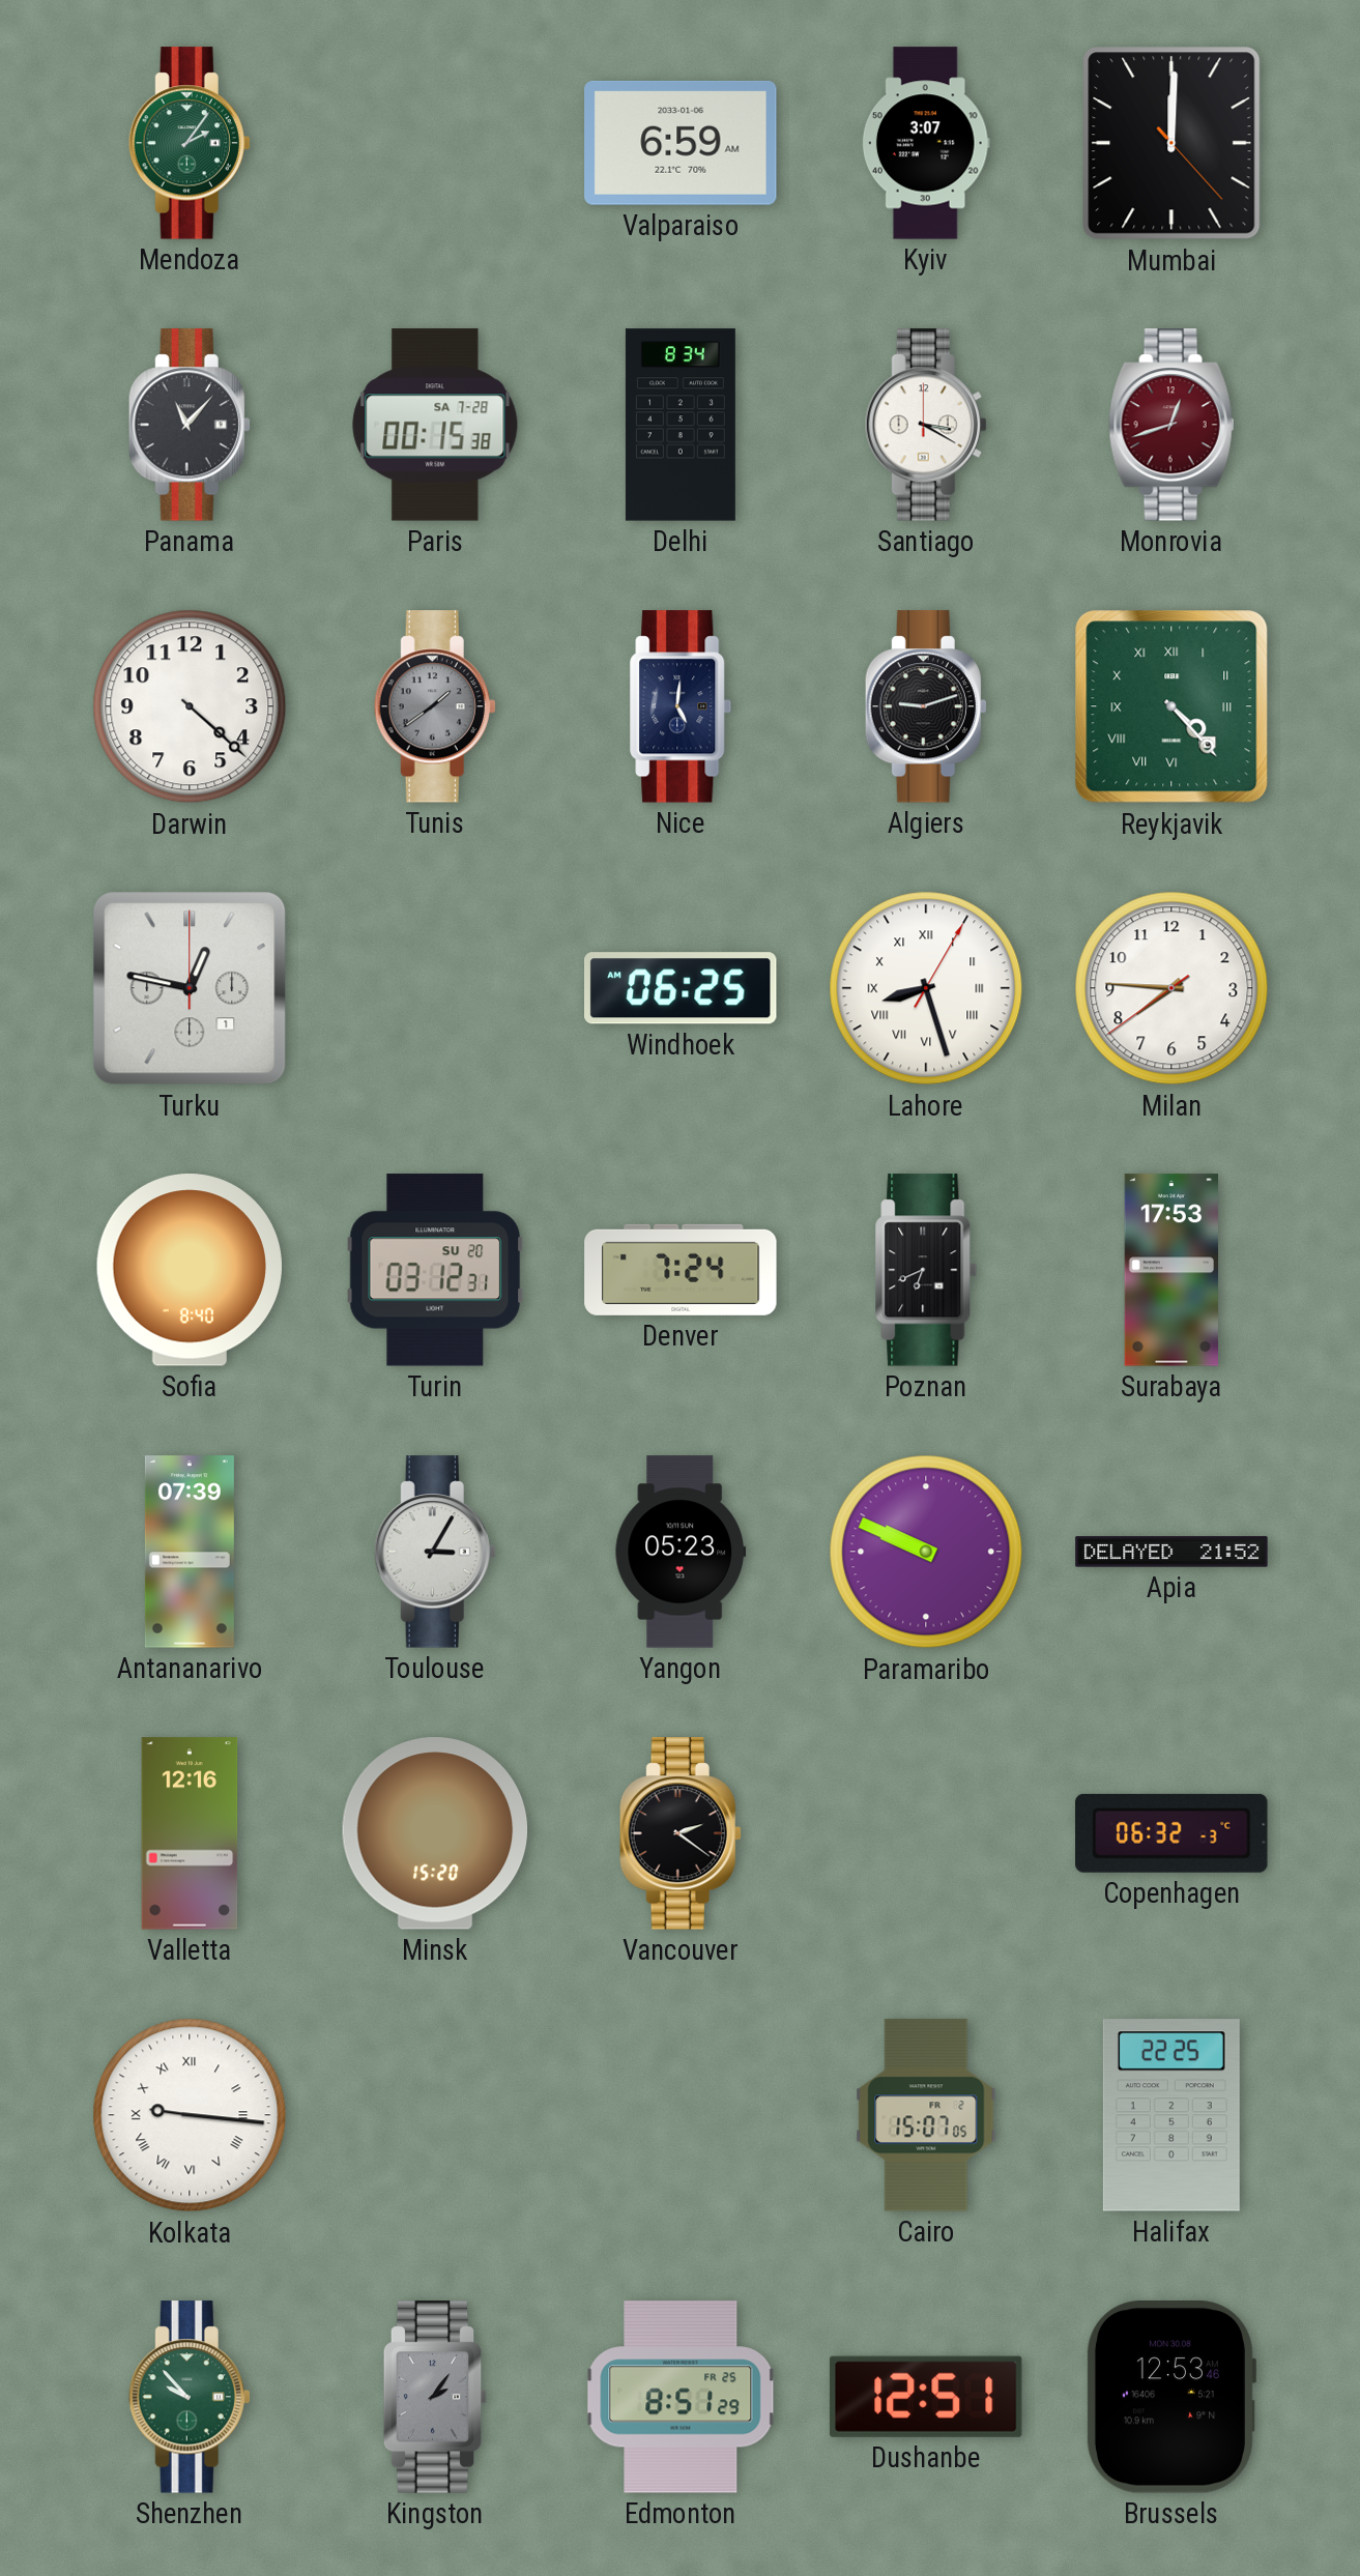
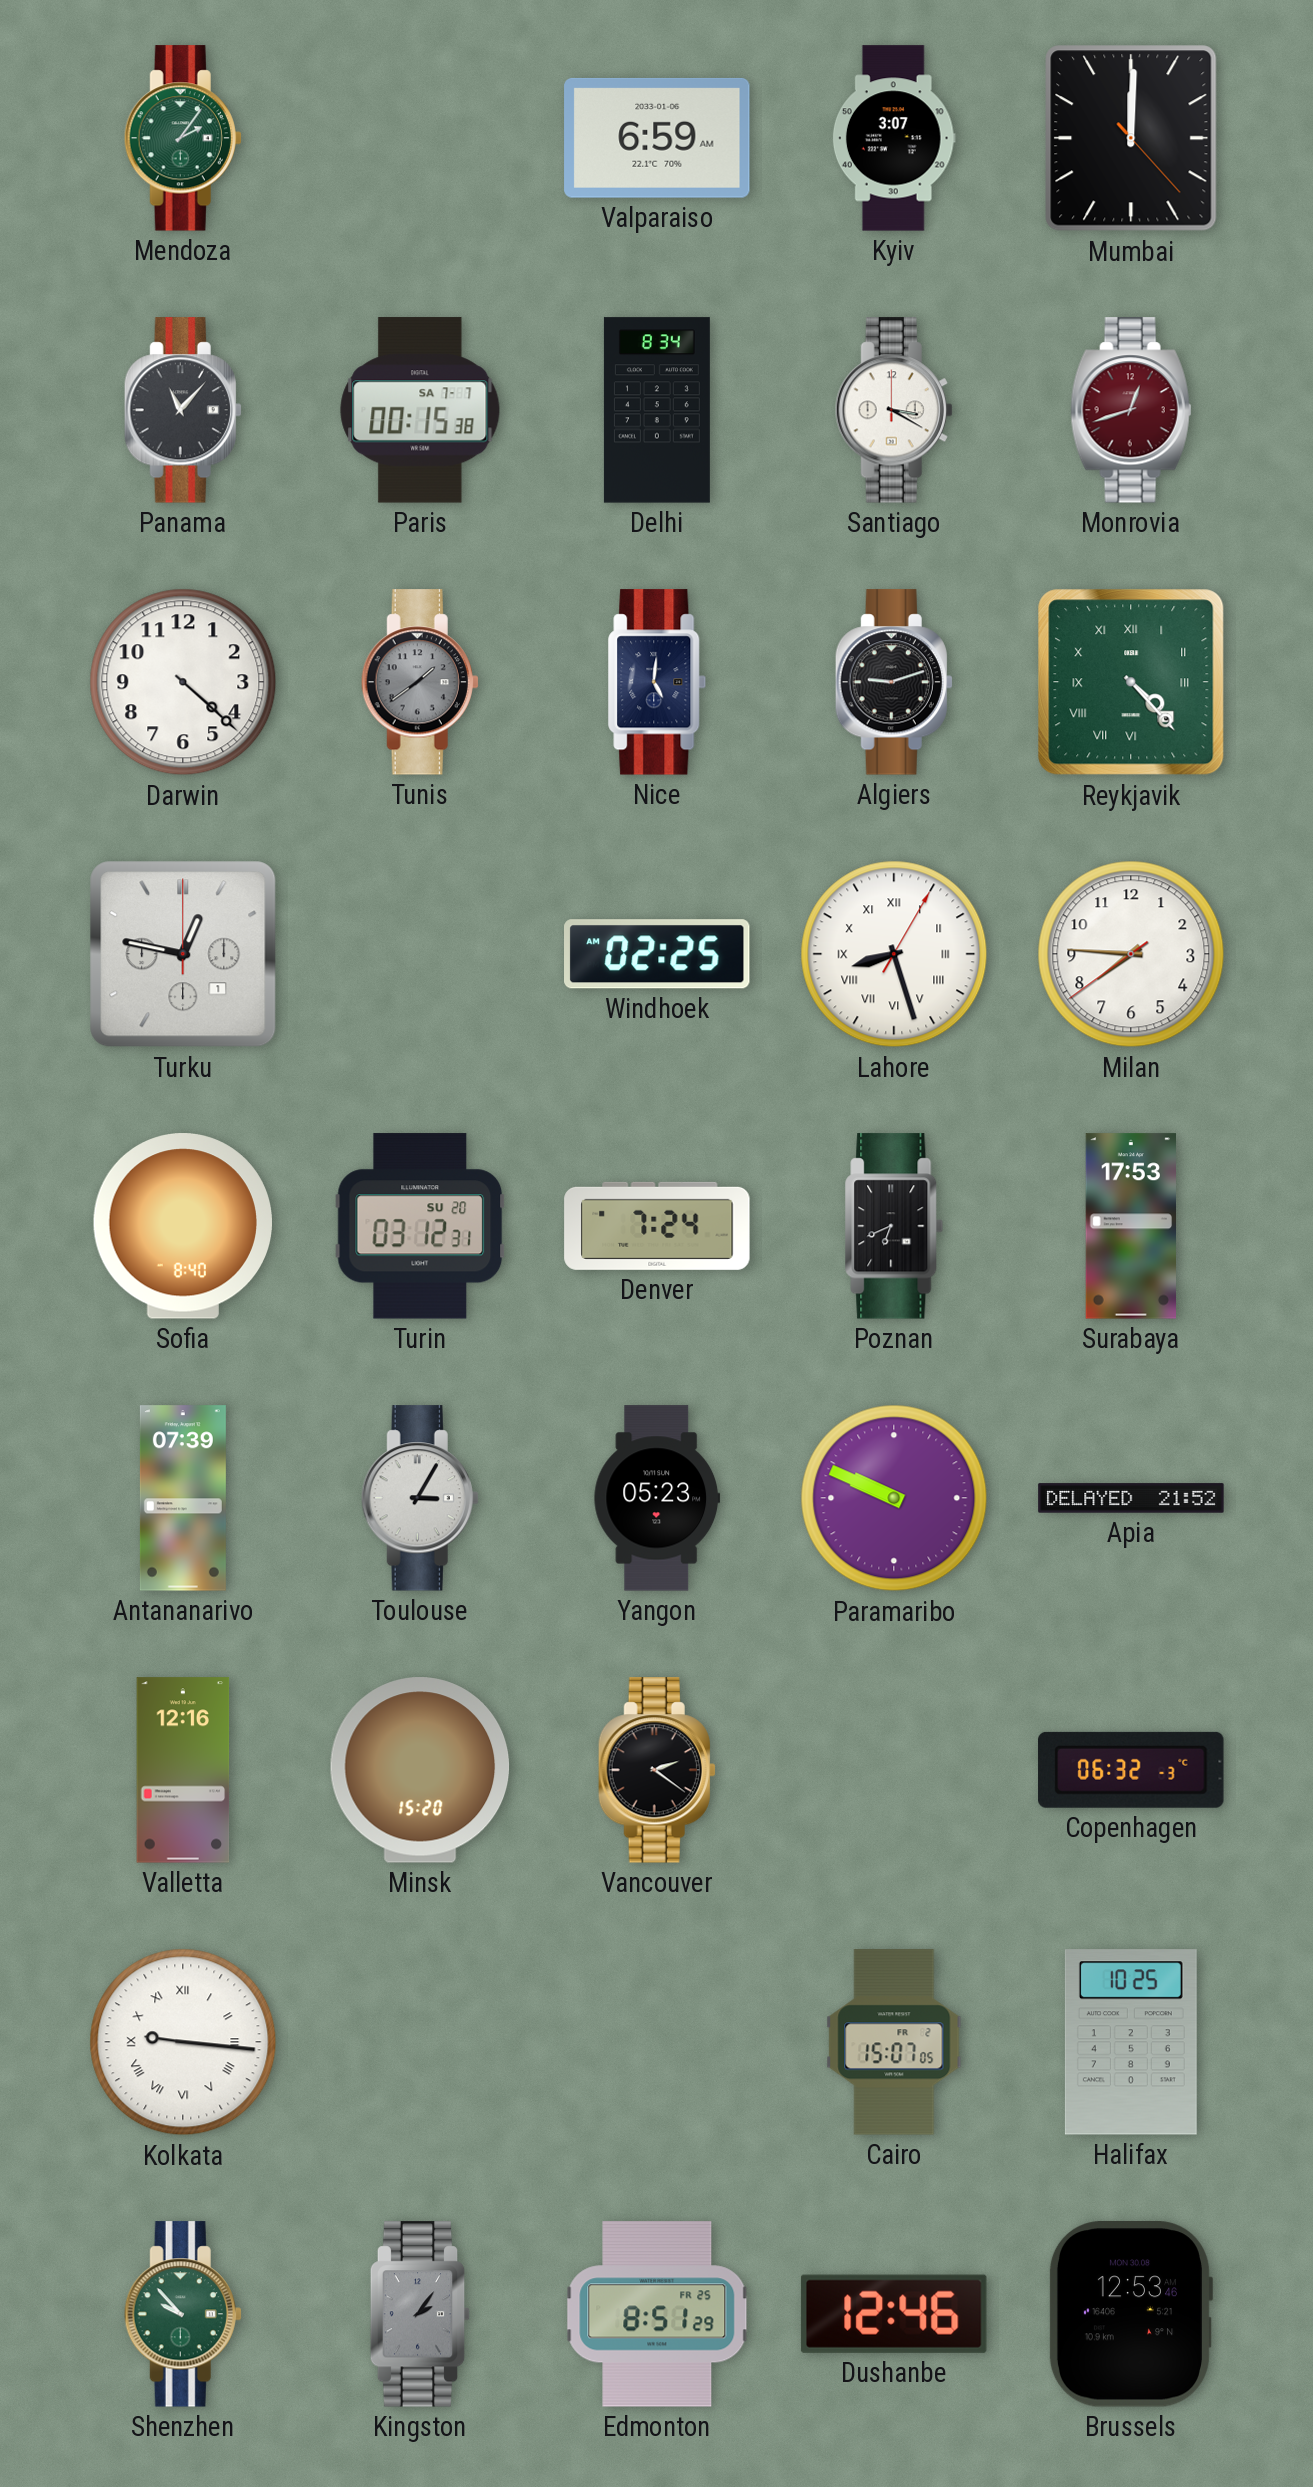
Paris date: SA 7-28 -> SA 7-7 (420, 410)
Windhoek: 06:25 -> 02:25 (658, 954)
Halifax: 22:25 -> 10:25 (1131, 2042)
Dushanbe: 12:51 -> 12:46 (894, 2314)
